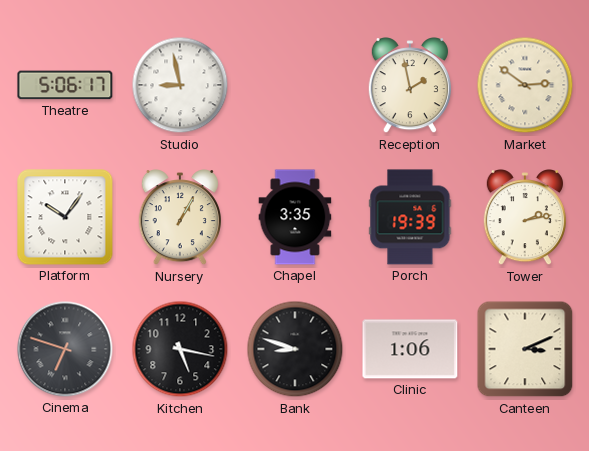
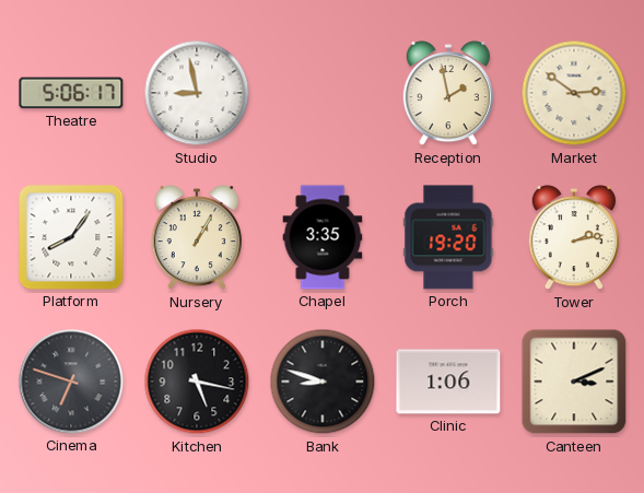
Platform: 10:06 -> 8:06 (71, 237)
Porch: 19:39 -> 19:20 (448, 237)
